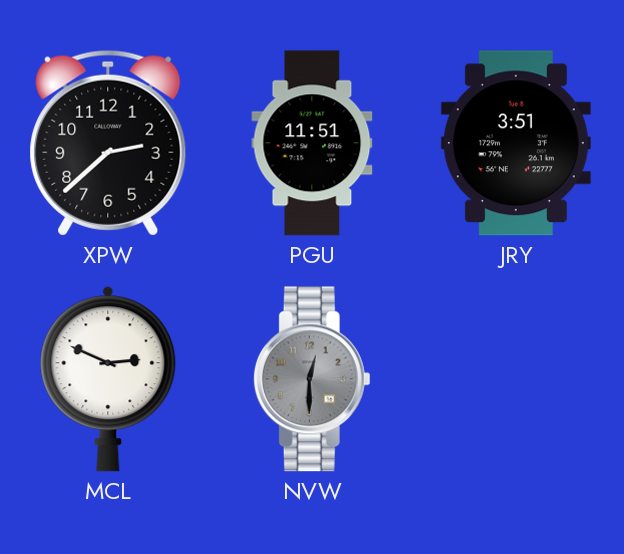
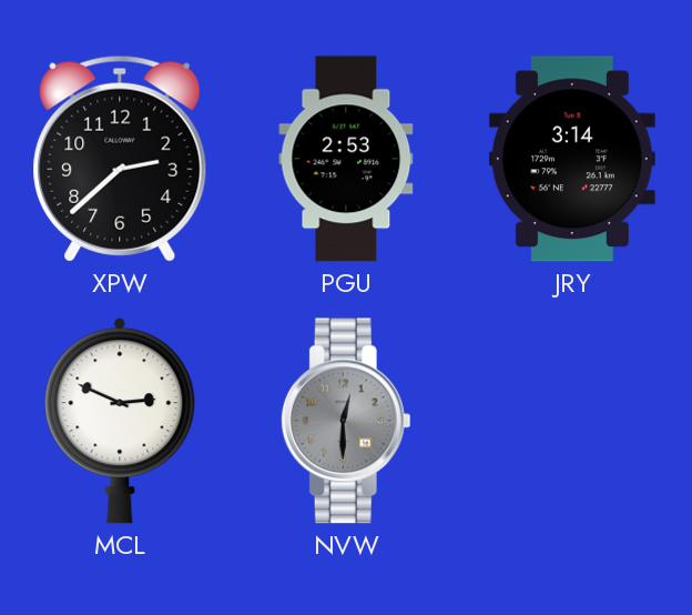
PGU: 11:51 -> 2:53 (346, 159)
JRY: 3:51 -> 3:14 (572, 159)
